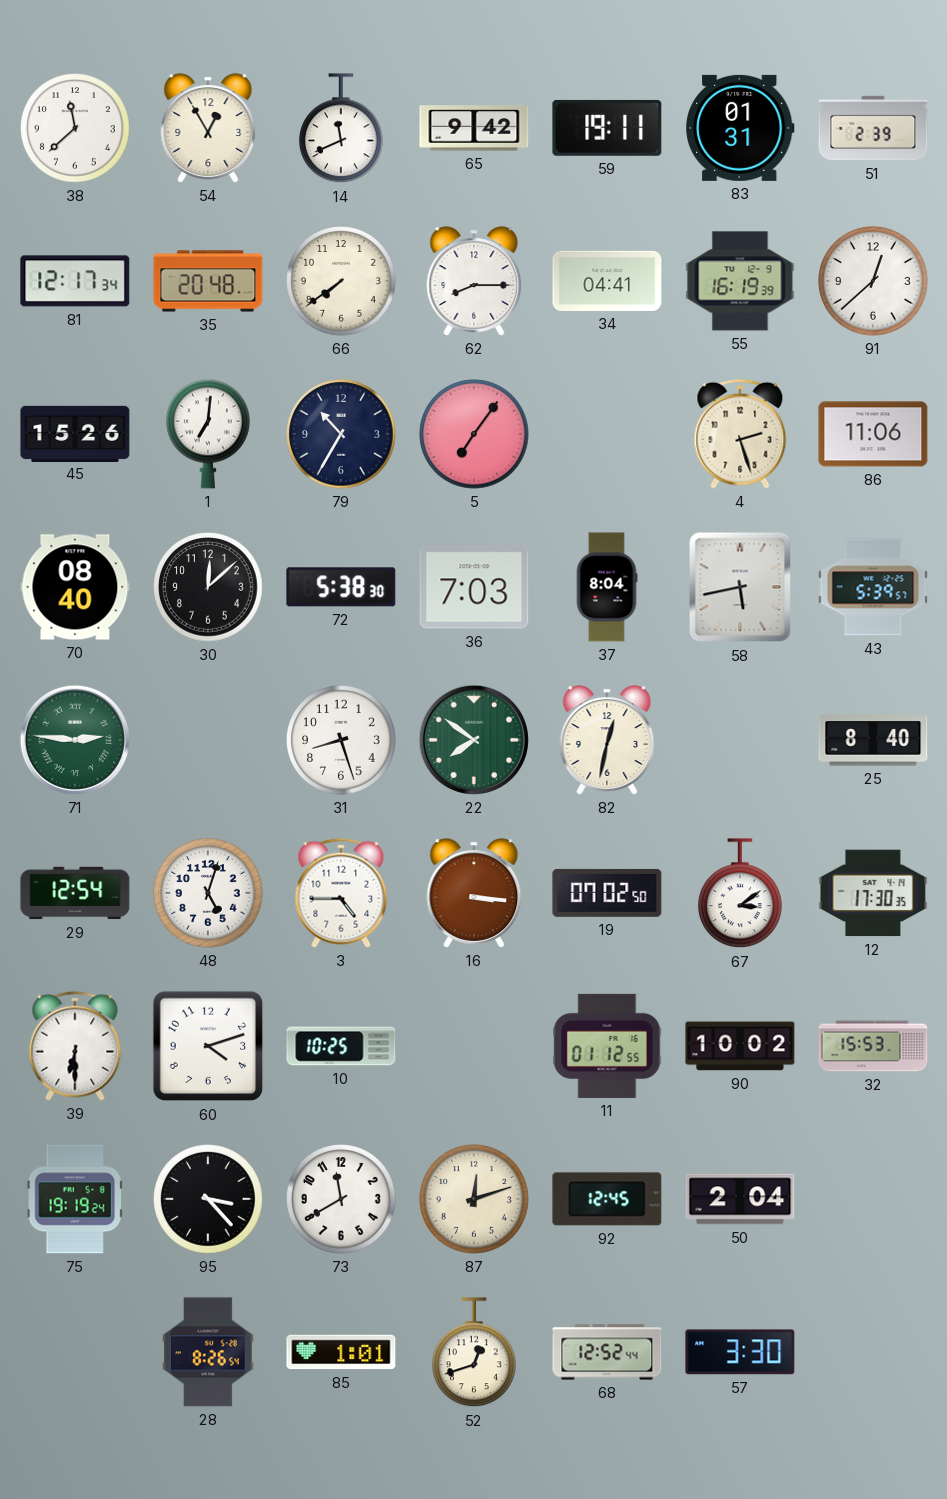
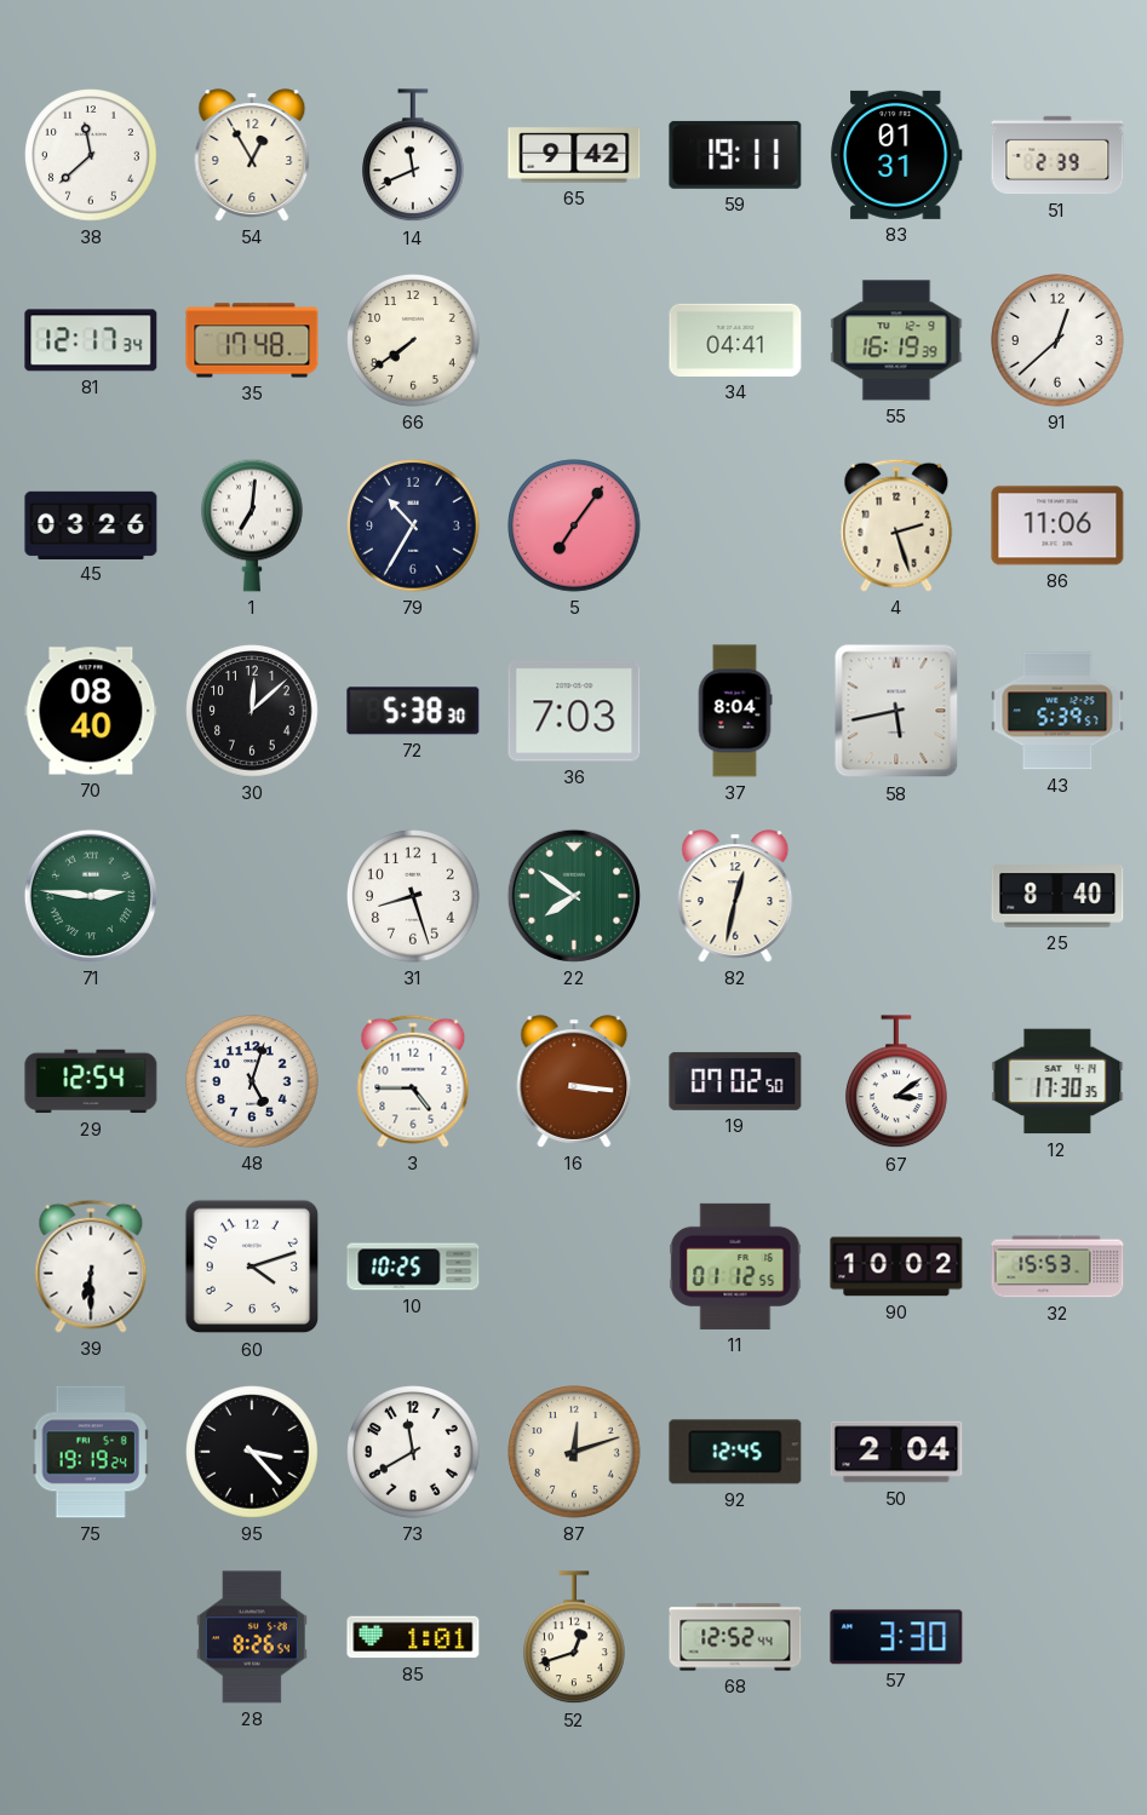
35: 20:48 -> 17:48 (252, 340)
62: 8:15 -> none (474, 281)
45: 15:26 -> 03:26 (91, 524)
